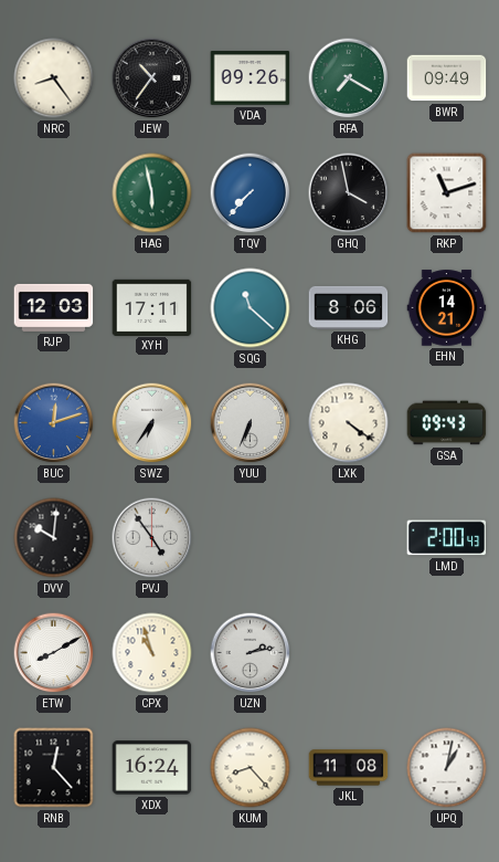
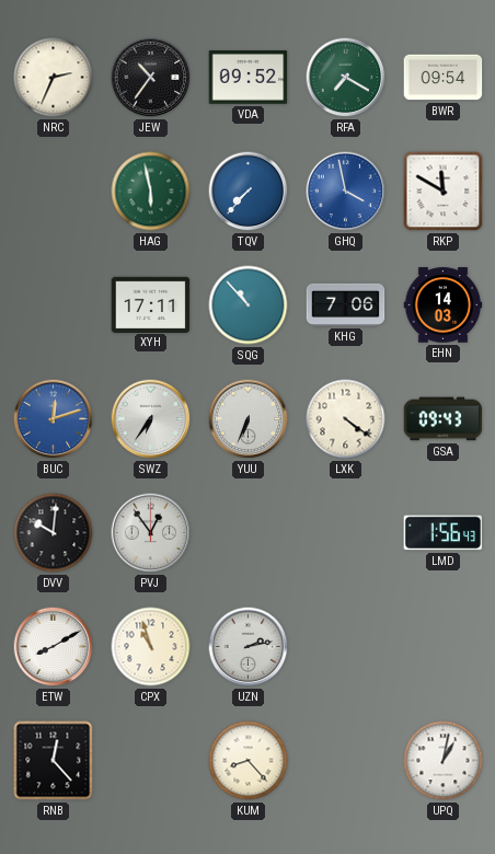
NRC: 8:24 -> 2:34 (54, 78)
VDA: 09:26 -> 09:52 (249, 78)
BWR: 09:49 -> 09:54 (444, 78)
GHQ dial: black -> blue (346, 192)
RKP: 11:12 -> 11:50 (444, 192)
RJP: 12:03 -> none (54, 307)
SQG: 11:22 -> 10:53 (249, 305)
KHG: 8:06 -> 7:06 (346, 304)
EHN: 14:21 -> 14:03 (444, 305)
PVJ: 4:54 -> 12:54 (151, 533)
LMD: 2:00 -> 1:56 (444, 533)
XDX: 16:24 -> none (152, 768)
JKL: 11:08 -> none (349, 768)
